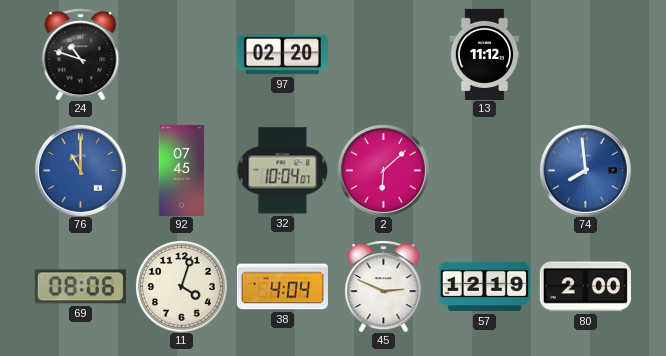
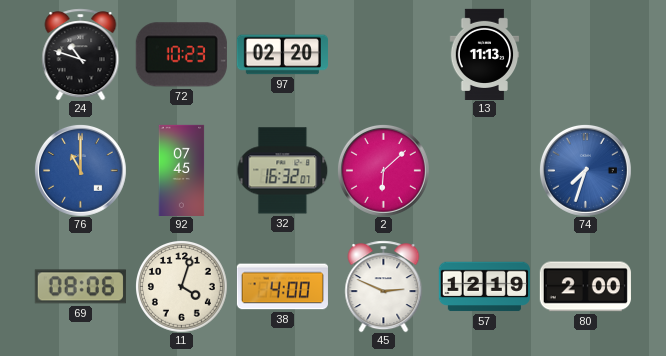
72: none -> 10:23 (181, 55)
13: 11:12 -> 11:13 (485, 54)
32: 10:04 -> 16:32 (282, 171)
74: 7:59 -> 7:33 (585, 170)
38: 4:04 -> 4:00 (282, 287)
